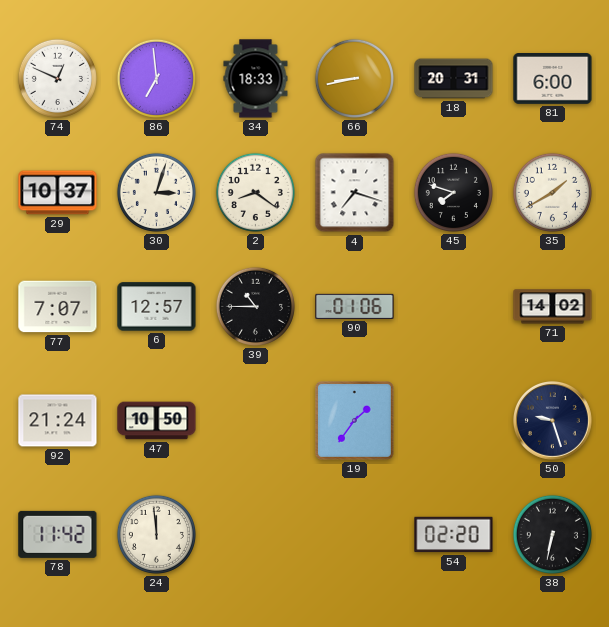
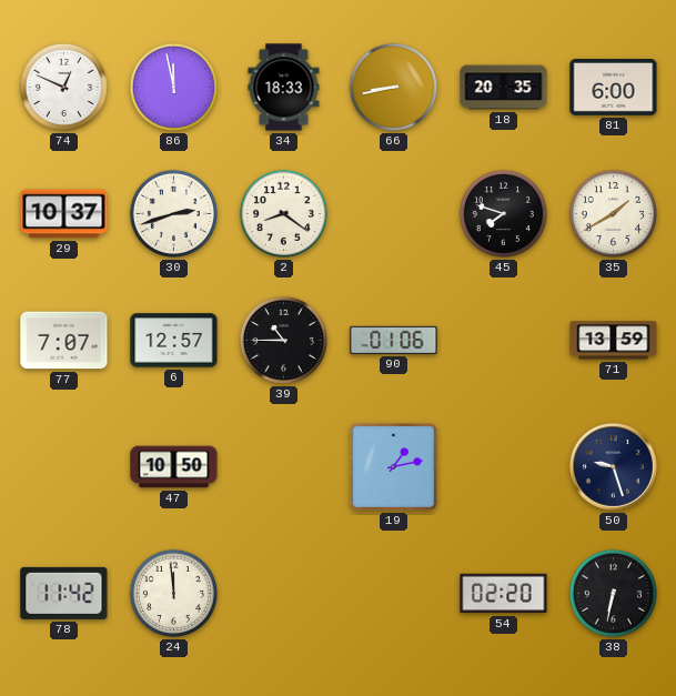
86: 6:59 -> 11:58 (173, 87)
18: 20:31 -> 20:35 (504, 88)
30: 3:03 -> 2:42 (173, 213)
4: 7:18 -> none (355, 193)
71: 14:02 -> 13:59 (614, 341)
92: 21:24 -> none (58, 421)
19: 1:36 -> 1:13 (393, 466)
